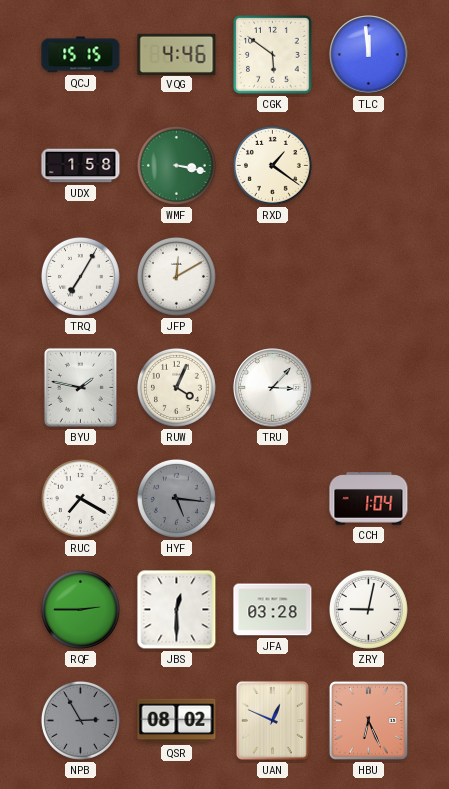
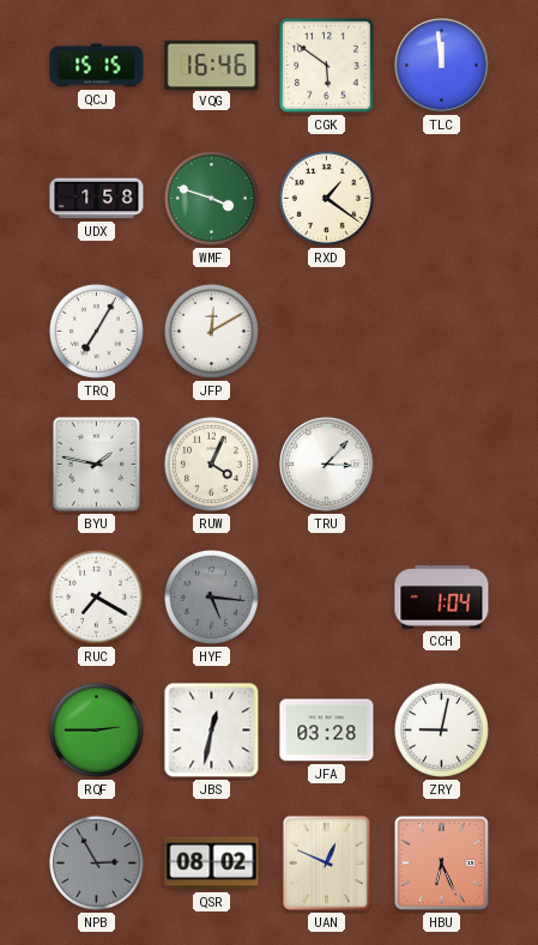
VQG: 4:46 -> 16:46 (212, 65)
WMF: 3:17 -> 3:48 (211, 198)
JBS: 12:30 -> 12:32 (212, 731)
